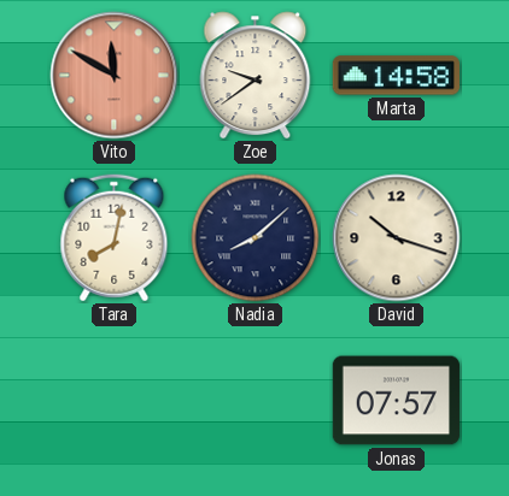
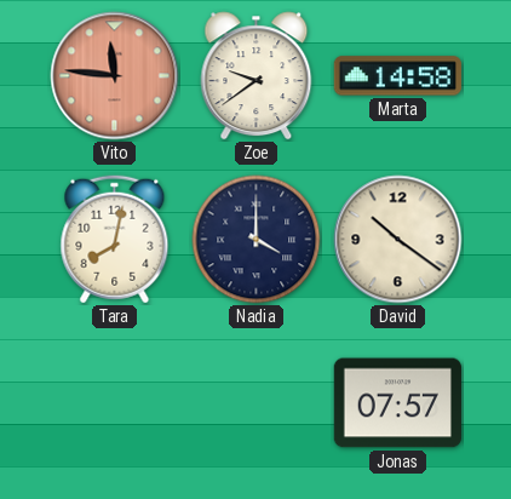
Vito: 11:50 -> 11:46 (115, 76)
Nadia: 8:08 -> 4:00 (257, 240)
David: 10:18 -> 10:21 (398, 240)
